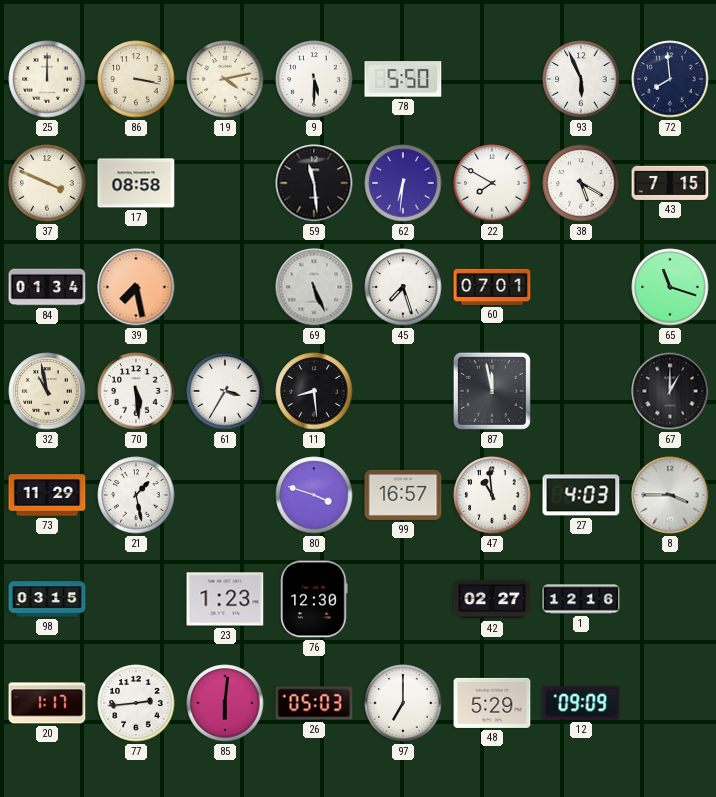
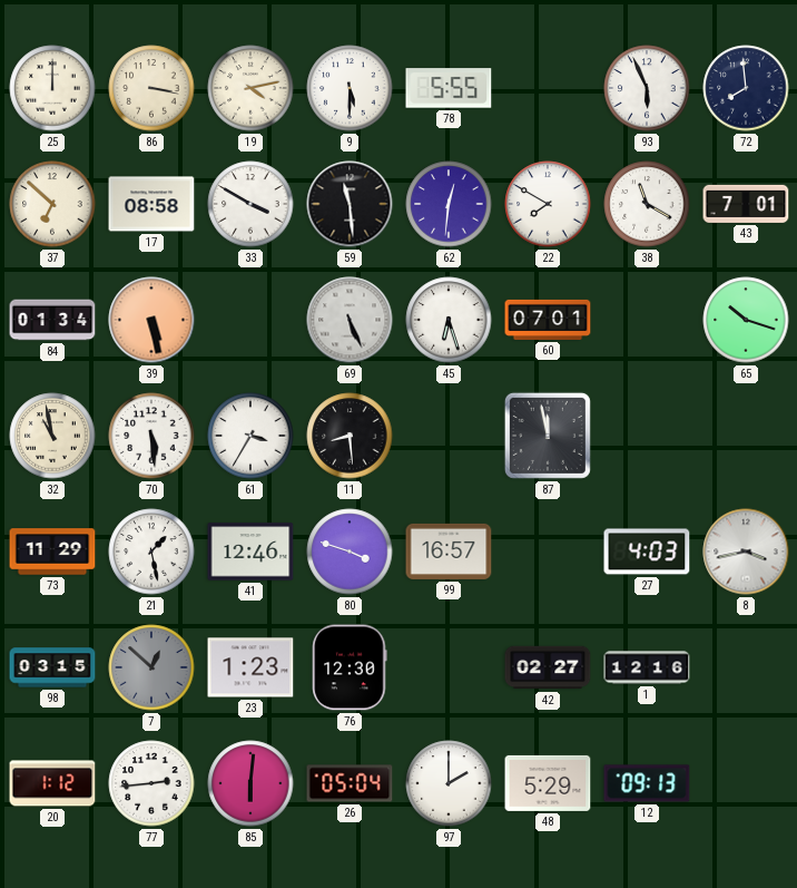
78: 5:50 -> 5:55 (449, 88)
37: 3:49 -> 6:52 (52, 204)
33: none -> 3:50 (250, 204)
62: 6:31 -> 12:31 (449, 204)
38: 5:20 -> 11:20 (647, 204)
43: 7:15 -> 7:01 (746, 204)
39: 7:28 -> 5:28 (151, 320)
45: 7:27 -> 6:27 (449, 320)
65: 11:18 -> 10:18 (746, 320)
67: 1:00 -> none (670, 391)
41: none -> 12:46 (250, 552)
47: 10:59 -> none (492, 495)
8: 3:45 -> 3:43 (746, 552)
7: none -> 12:52 (151, 667)
20: 1:17 -> 1:12 (52, 783)
26: 05:03 -> 05:04 (350, 783)
97: 7:00 -> 2:00 (449, 783)
12: 09:09 -> 09:13 (647, 783)
